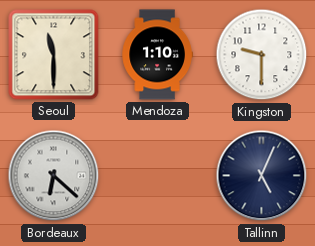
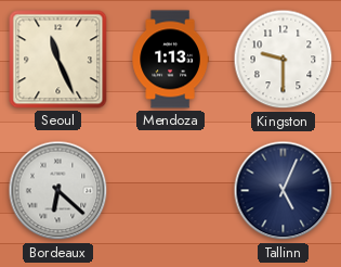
Seoul: 11:30 -> 11:26 (58, 60)
Mendoza: 1:10 -> 1:13 (170, 60)
